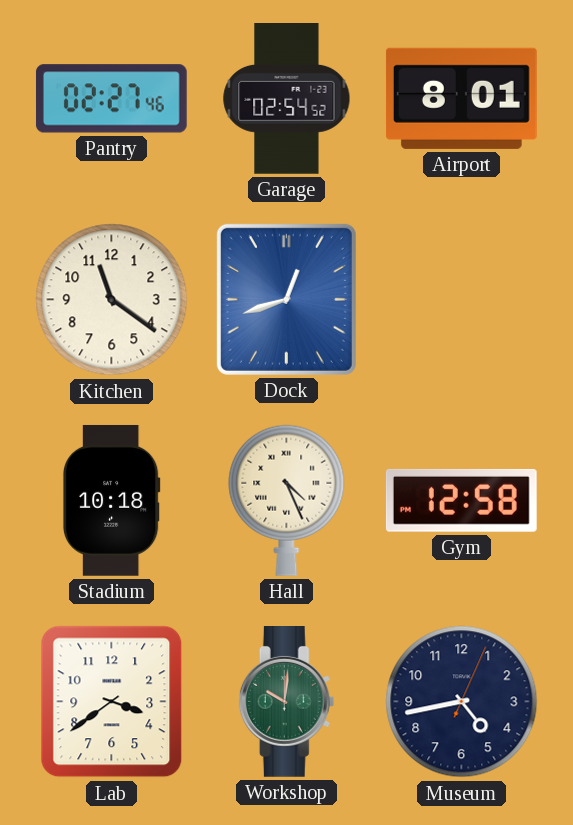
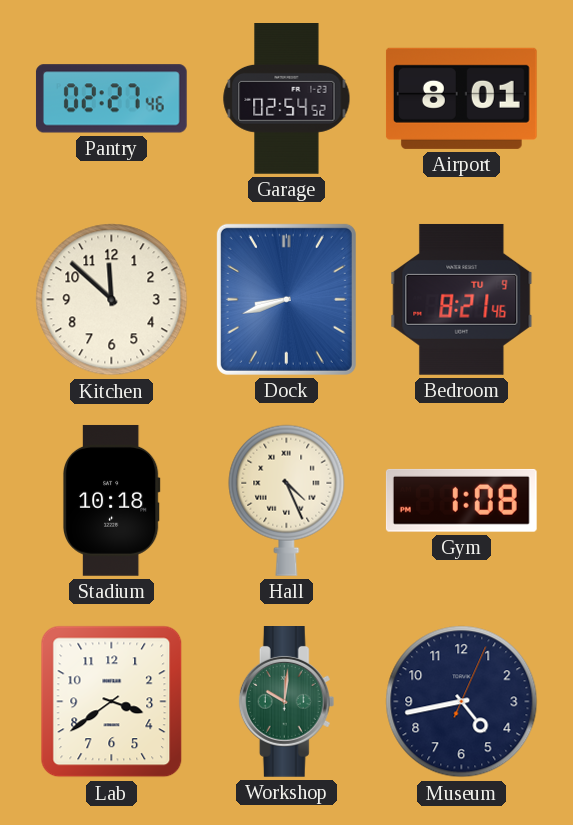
Kitchen: 11:21 -> 11:52 (112, 300)
Dock: 12:42 -> 8:42 (286, 299)
Bedroom: none -> 8:21 (462, 299)
Gym: 12:58 -> 1:08 (461, 500)
